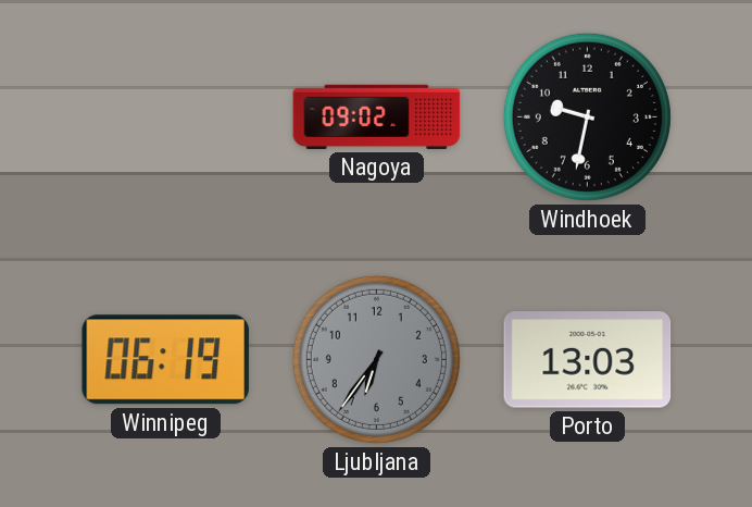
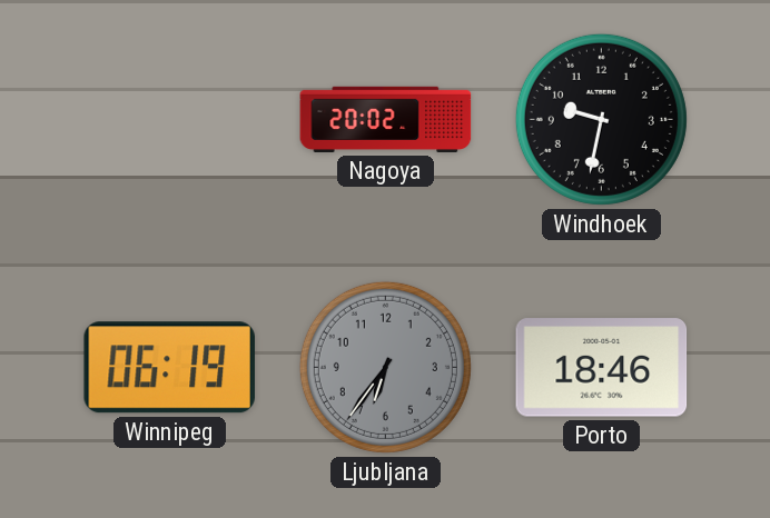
Nagoya: 09:02 -> 20:02 (386, 119)
Porto: 13:03 -> 18:46 (602, 368)
